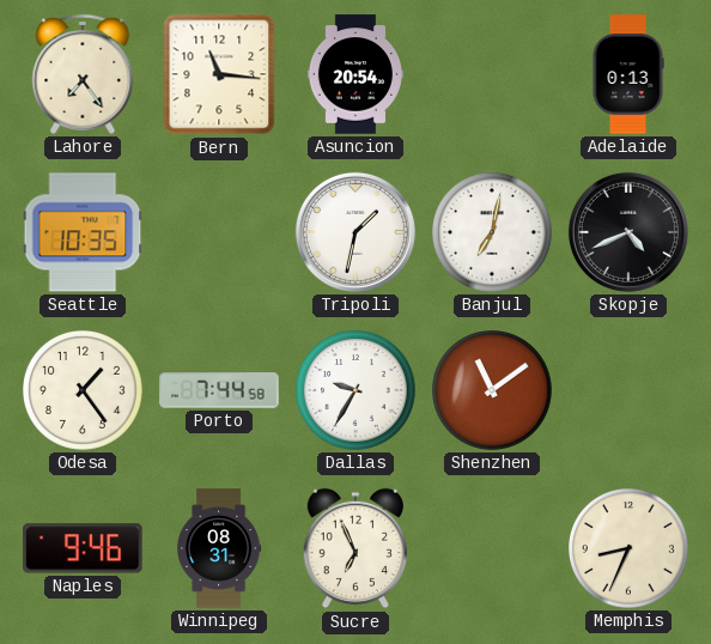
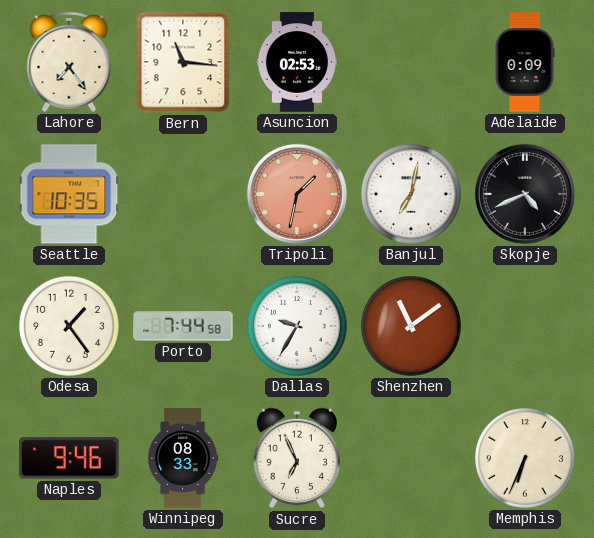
Asuncion: 20:54 -> 02:53 (296, 62)
Adelaide: 0:13 -> 0:09 (525, 62)
Tripoli dial: white -> salmon (297, 194)
Winnipeg: 08:31 -> 08:33 (183, 458)
Memphis: 8:34 -> 6:34 (526, 459)
